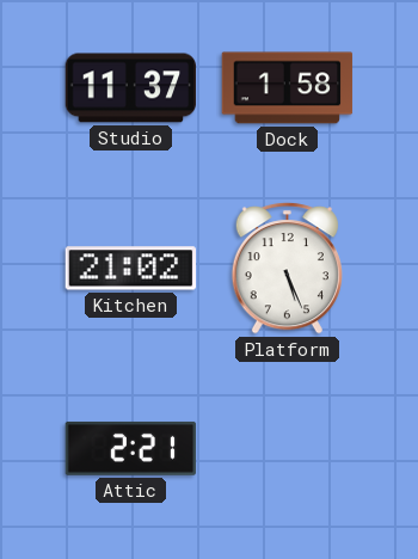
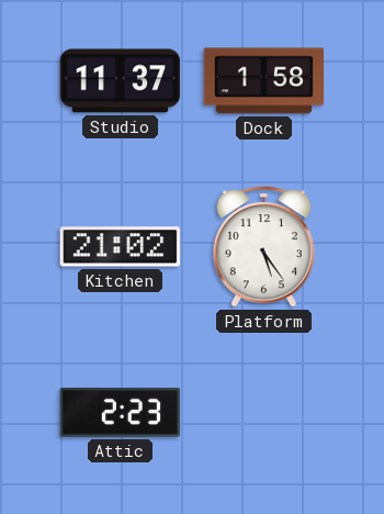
Platform: 5:26 -> 5:24 (263, 247)
Attic: 2:21 -> 2:23 (121, 413)
